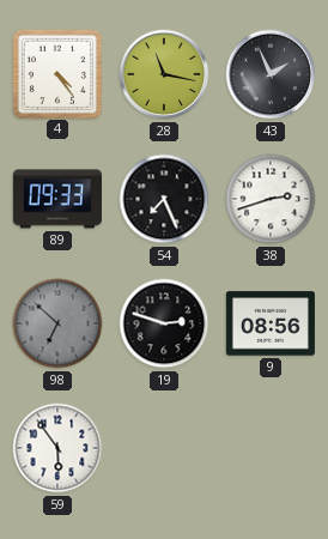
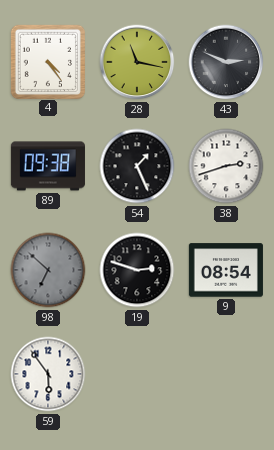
43: 1:56 -> 2:49 (226, 62)
89: 09:33 -> 09:38 (48, 166)
54: 7:26 -> 1:26 (137, 166)
9: 08:56 -> 08:54 (226, 270)
